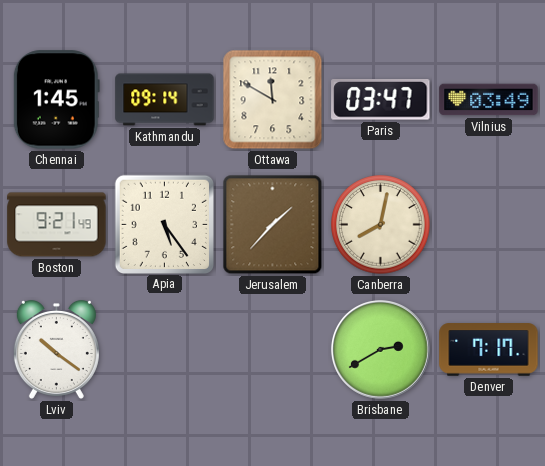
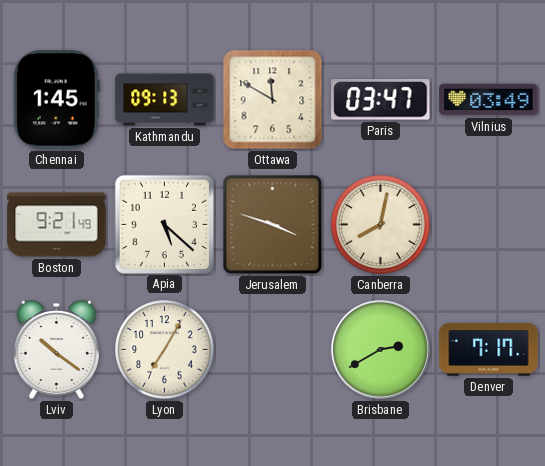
Kathmandu: 09:14 -> 09:13 (165, 100)
Apia: 5:24 -> 5:22 (164, 224)
Jerusalem: 1:37 -> 3:48 (273, 225)
Lyon: none -> 7:05 (165, 350)
